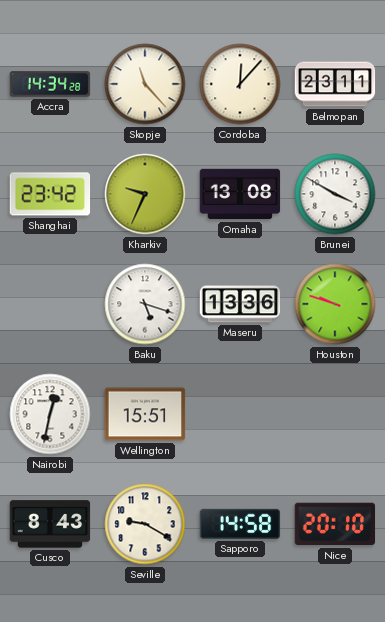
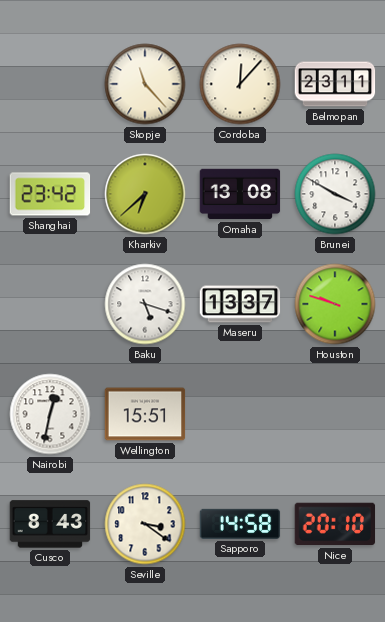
Accra: 14:34 -> none (50, 84)
Kharkiv: 9:34 -> 6:38 (145, 194)
Maseru: 13:36 -> 13:37 (240, 304)
Seville: 9:20 -> 3:21 (145, 524)
